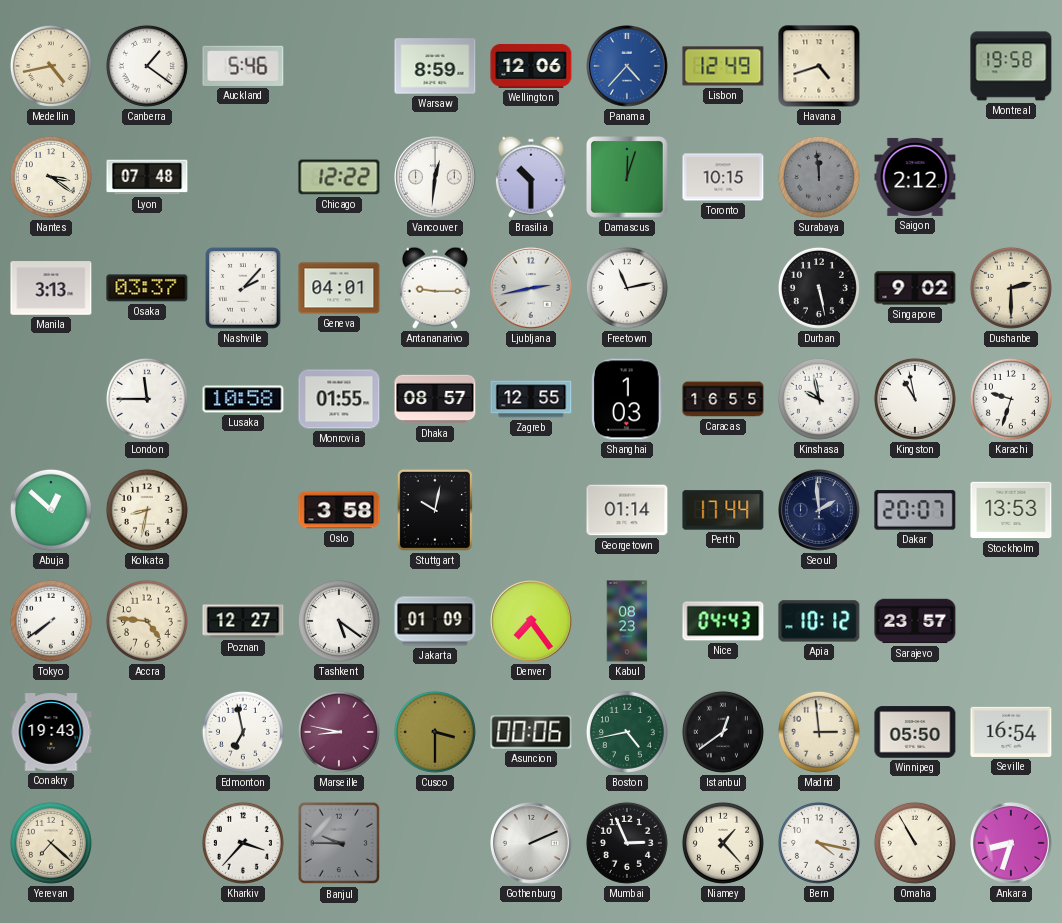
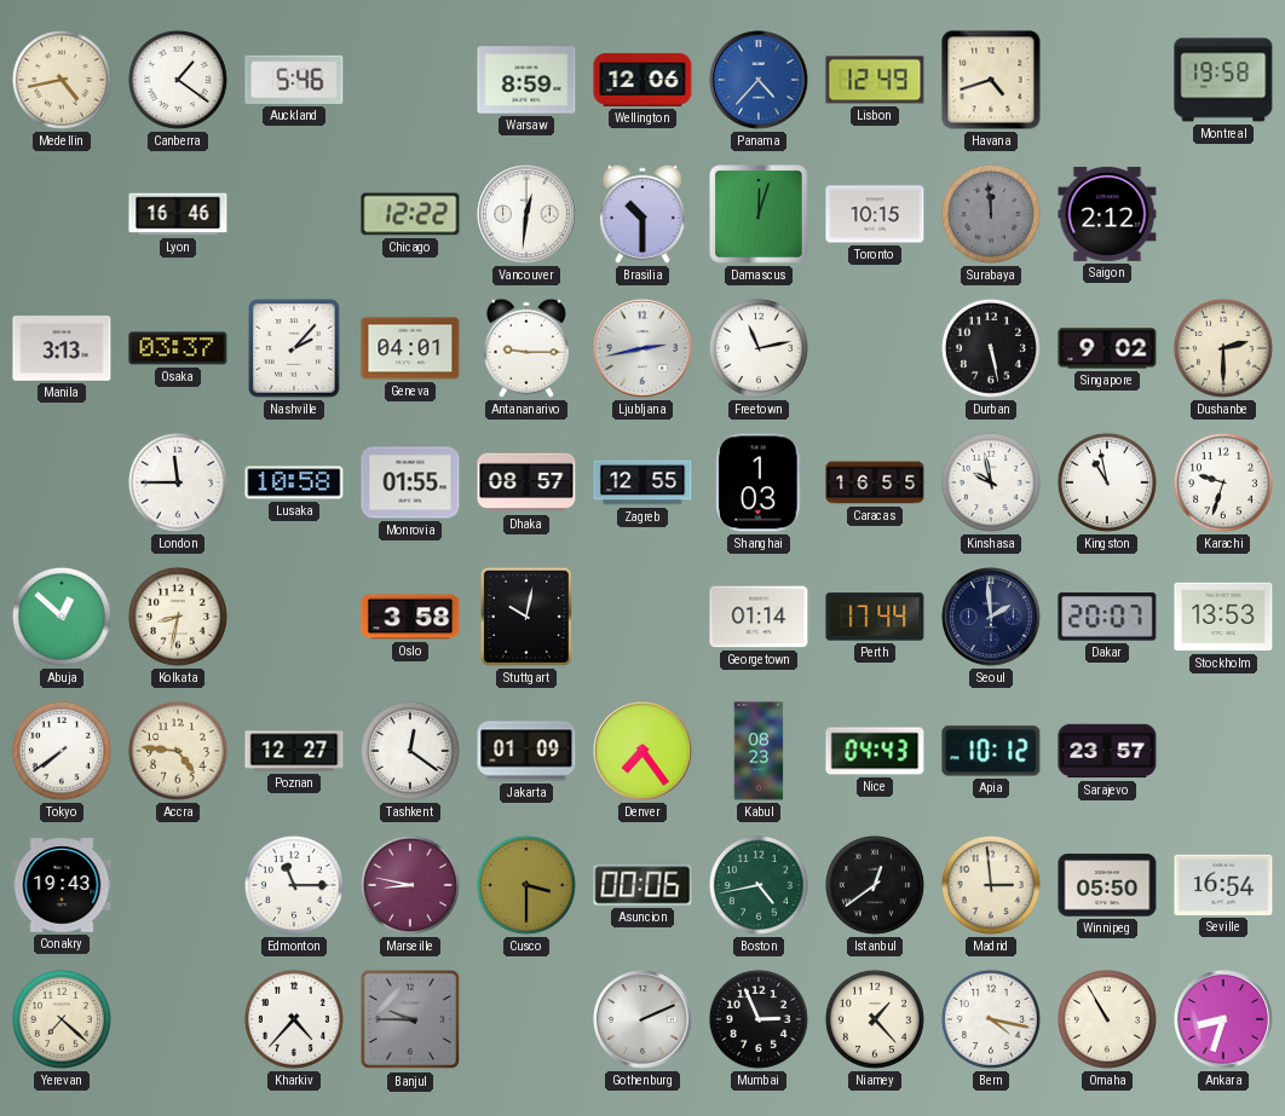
Nantes: 3:21 -> none (51, 177)
Lyon: 07:48 -> 16:46 (178, 214)
Tashkent: 5:21 -> 12:21 (410, 751)
Edmonton: 6:58 -> 11:15 (294, 885)
Kharkiv: 3:37 -> 4:37 (294, 1019)
